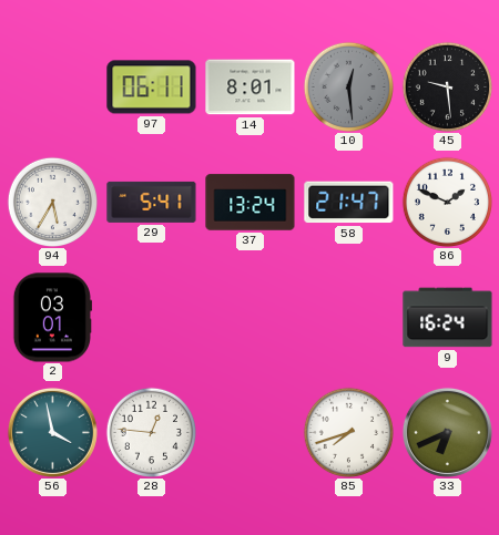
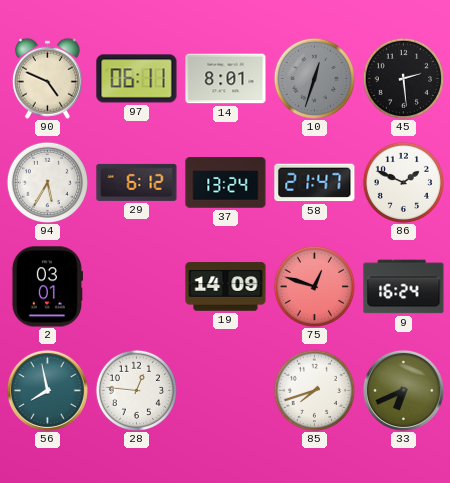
90: none -> 4:49 (47, 78)
10: 12:29 -> 12:33 (314, 78)
45: 9:29 -> 2:29 (403, 78)
29: 5:41 -> 6:12 (137, 182)
19: none -> 14:09 (226, 287)
75: none -> 12:48 (314, 286)
56: 3:58 -> 7:58 (47, 390)
